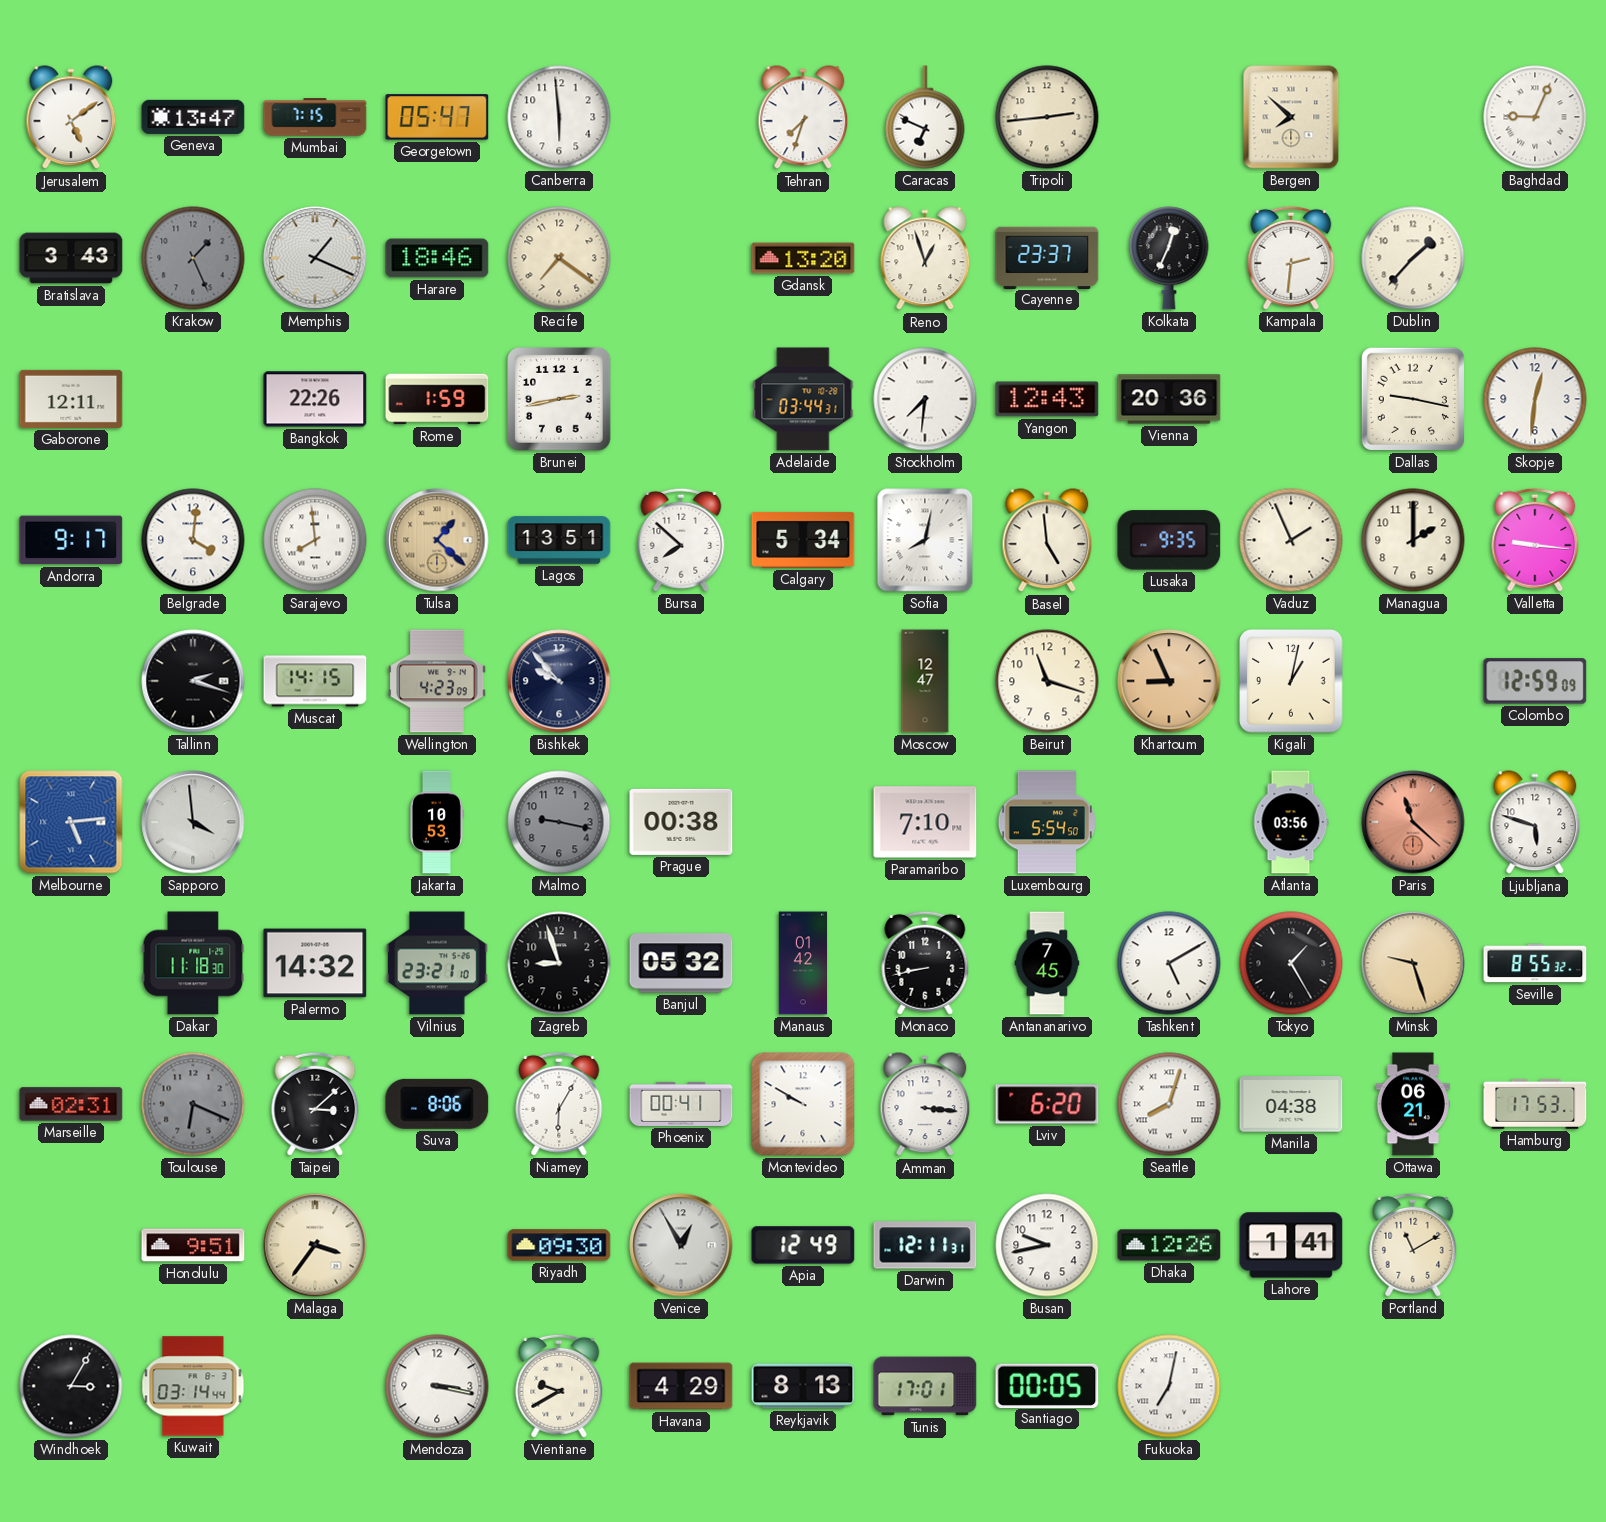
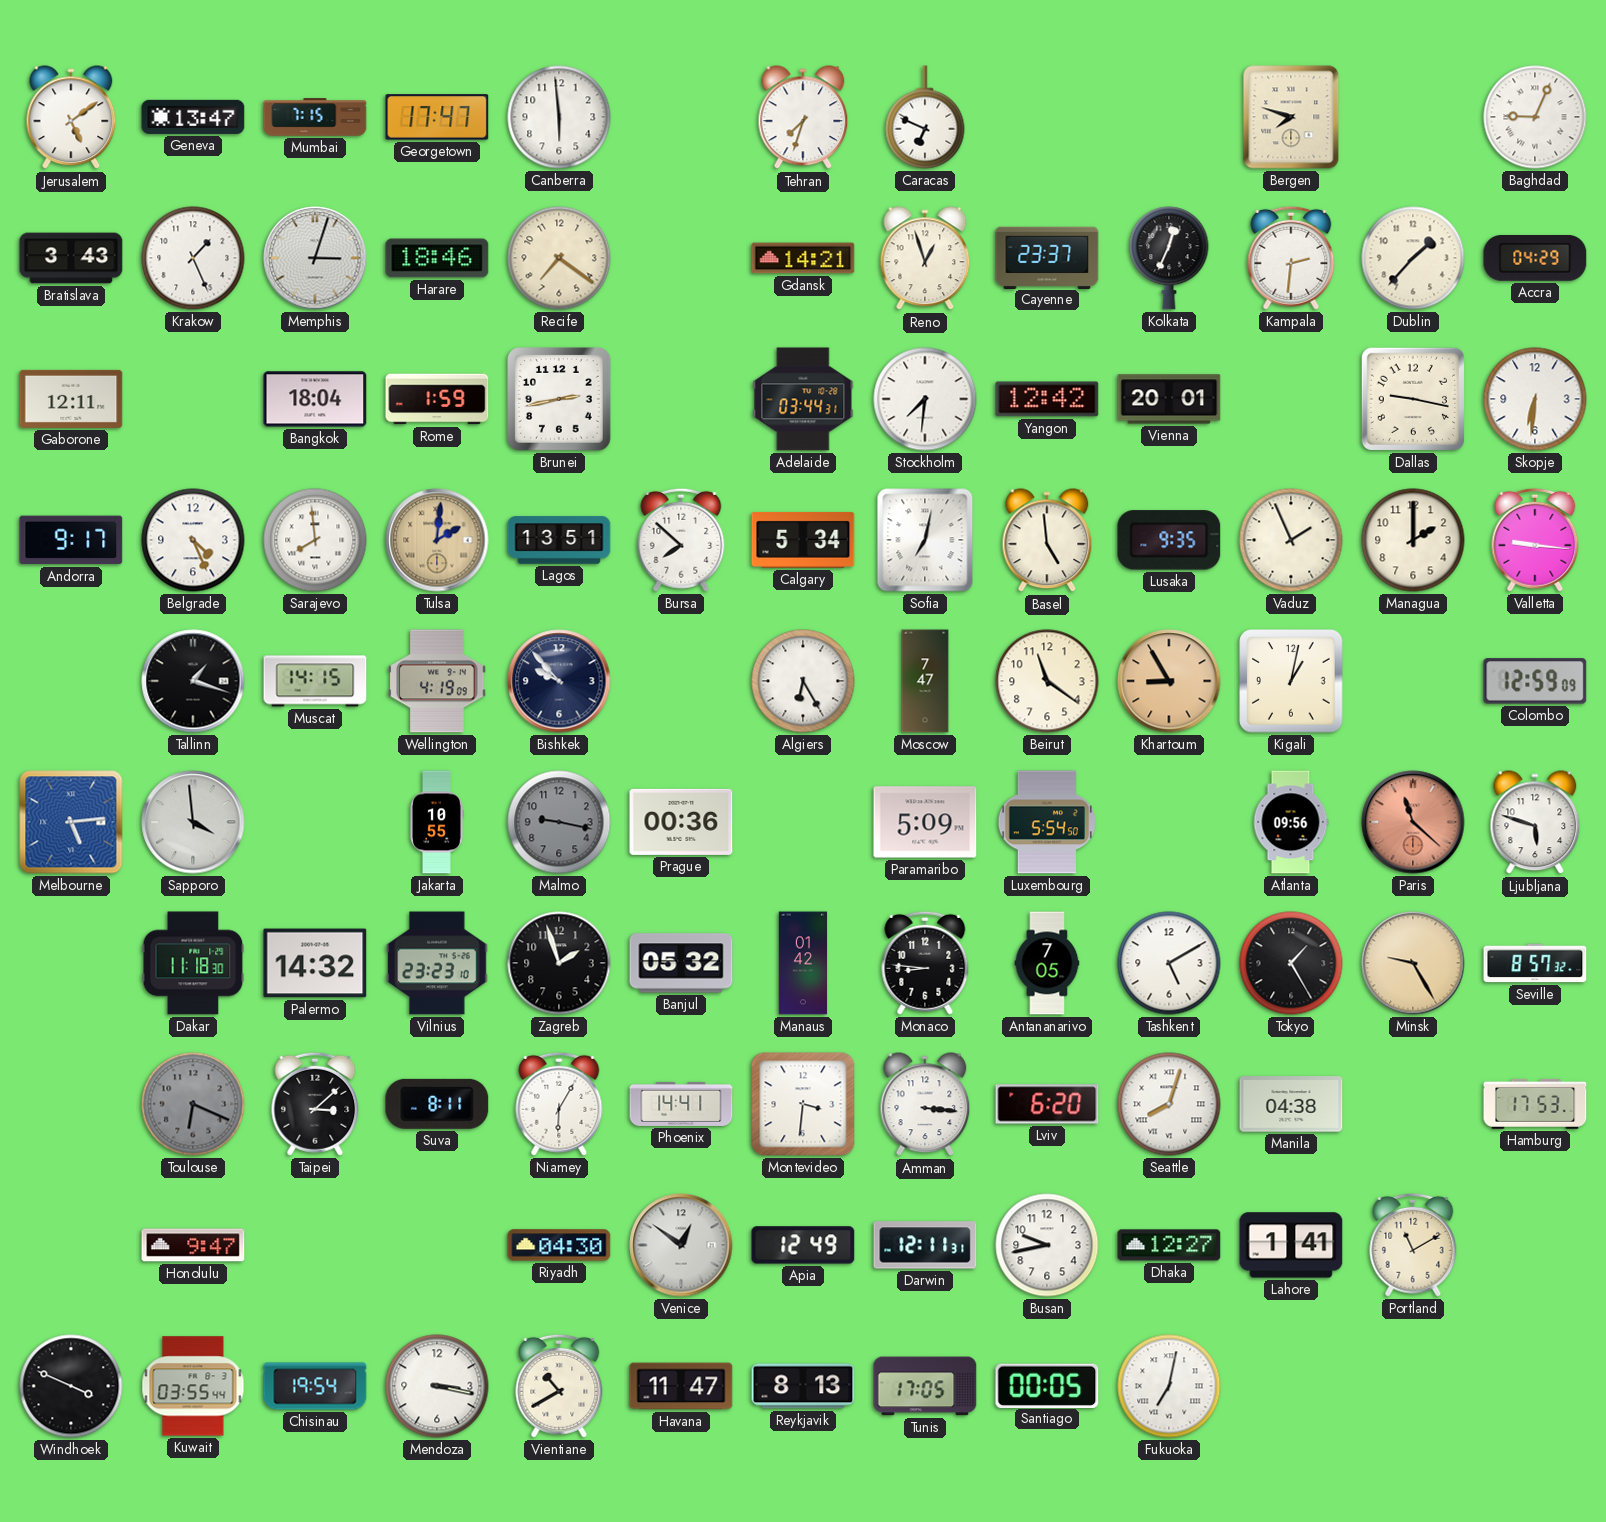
Georgetown: 05:47 -> 17:47 (437, 117)
Tripoli: 2:44 -> none (1047, 117)
Bergen: 7:52 -> 7:48 (1291, 117)
Krakow dial: grey -> white (193, 258)
Memphis: 1:19 -> 3:03 (315, 258)
Gdansk: 13:20 -> 14:21 (803, 258)
Accra: none -> 04:29 (1535, 259)
Bangkok: 22:26 -> 18:04 (315, 399)
Yangon: 12:43 -> 12:42 (1047, 399)
Vienna: 20:36 -> 20:01 (1169, 399)
Skopje: 12:31 -> 6:31 (1535, 399)
Belgrade: 4:01 -> 4:26 (193, 540)
Tulsa: 1:22 -> 2:01 (437, 540)
Sofia: 8:02 -> 7:02 (925, 540)
Tallinn: 2:18 -> 1:18 (193, 681)
Wellington: 4:23 -> 4:19 (437, 681)
Algiers: none -> 6:25 (803, 681)
Moscow: 12:47 -> 7:47 (925, 681)
Beirut: 11:18 -> 11:21 (1047, 681)
Khartoum: 8:56 -> 8:55 (1169, 681)
Jakarta: 10:53 -> 10:55 (437, 822)
Prague: 00:38 -> 00:36 (681, 822)
Paramaribo: 7:10 -> 5:09 (925, 822)
Atlanta: 03:56 -> 09:56 (1291, 822)
Vilnius: 23:21 -> 23:23 (437, 963)
Zagreb: 8:57 -> 1:57 (559, 963)
Monaco: 8:43 -> 8:46 (925, 963)
Antananarivo: 7:45 -> 7:05 (1047, 963)
Minsk: 9:27 -> 9:25 (1413, 963)
Seville: 8:55 -> 8:57 (1535, 963)
Marseille: 02:31 -> none (71, 1104)
Suva: 8:06 -> 8:11 (437, 1104)
Phoenix: 00:41 -> 14:41 (681, 1104)
Montevideo: 9:50 -> 3:31 (803, 1104)
Ottawa: 06:21 -> none (1413, 1104)
Honolulu: 9:51 -> 9:47 (193, 1245)
Malaga: 3:36 -> none (315, 1245)
Riyadh: 09:30 -> 04:30 (559, 1245)
Venice: 12:55 -> 12:51 (681, 1245)
Dhaka: 12:26 -> 12:27 (1169, 1245)
Windhoek: 3:05 -> 3:49 (71, 1386)
Kuwait: 03:14 -> 03:55 (193, 1386)
Chisinau: none -> 19:54 (315, 1386)
Vientiane: 9:40 -> 10:40 (559, 1386)
Havana: 4:29 -> 11:47 (681, 1386)
Tunis: 17:01 -> 17:05 (925, 1386)
